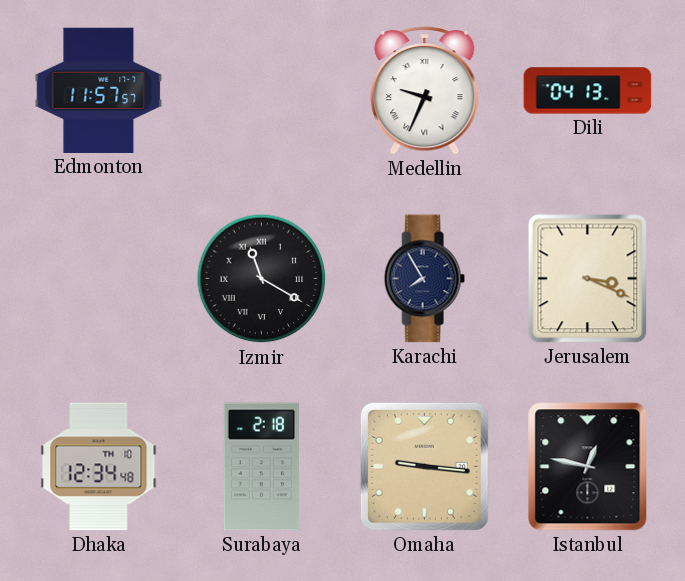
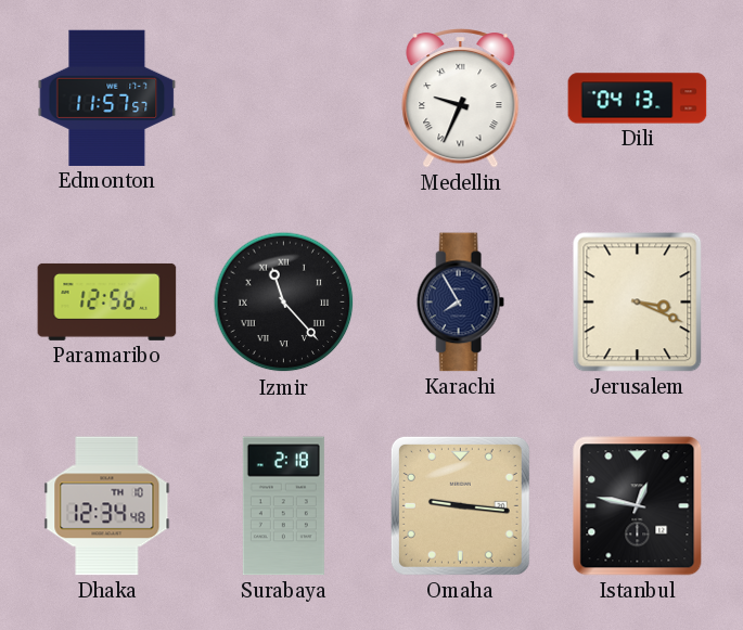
Paramaribo: none -> 12:56 (107, 301)
Izmir: 11:20 -> 11:23 (284, 303)
